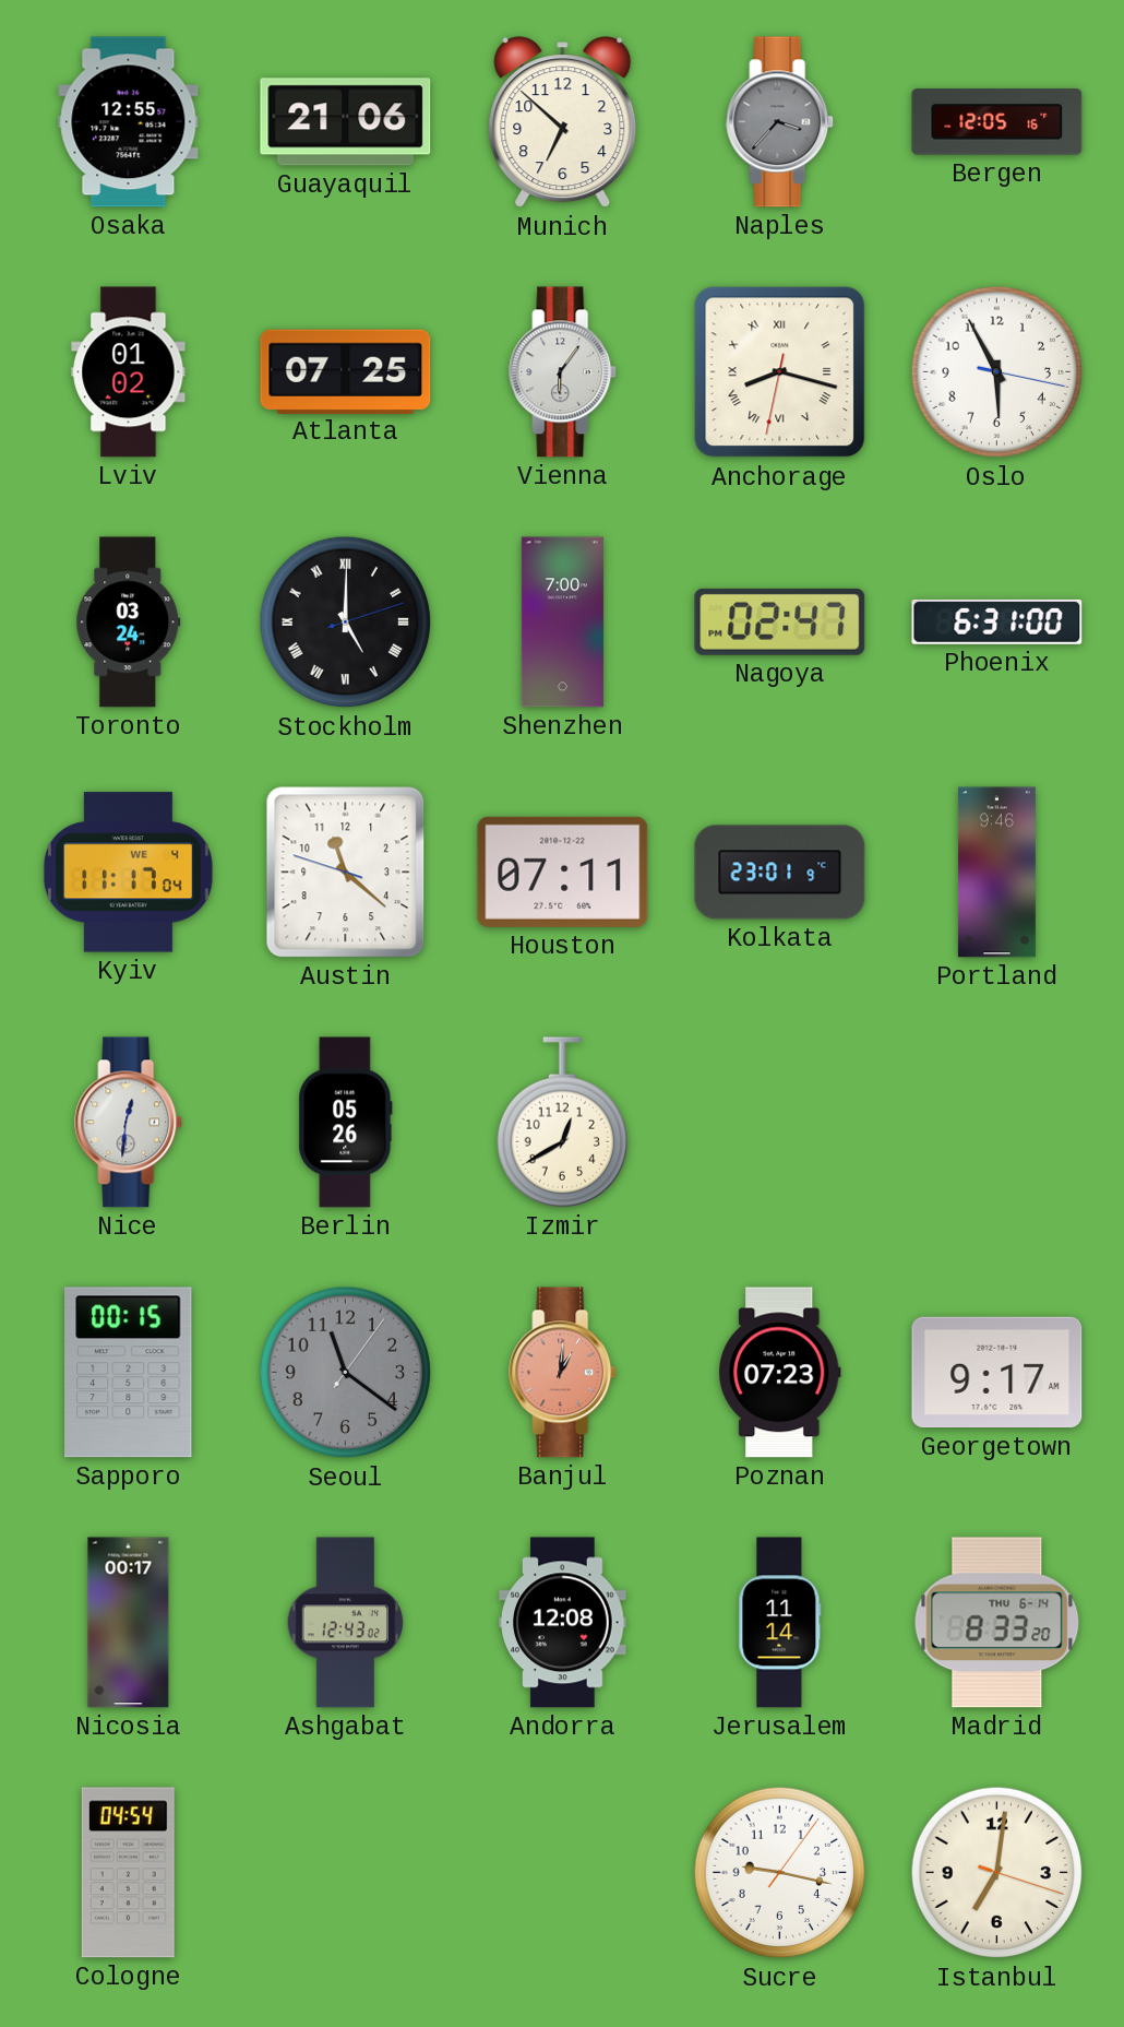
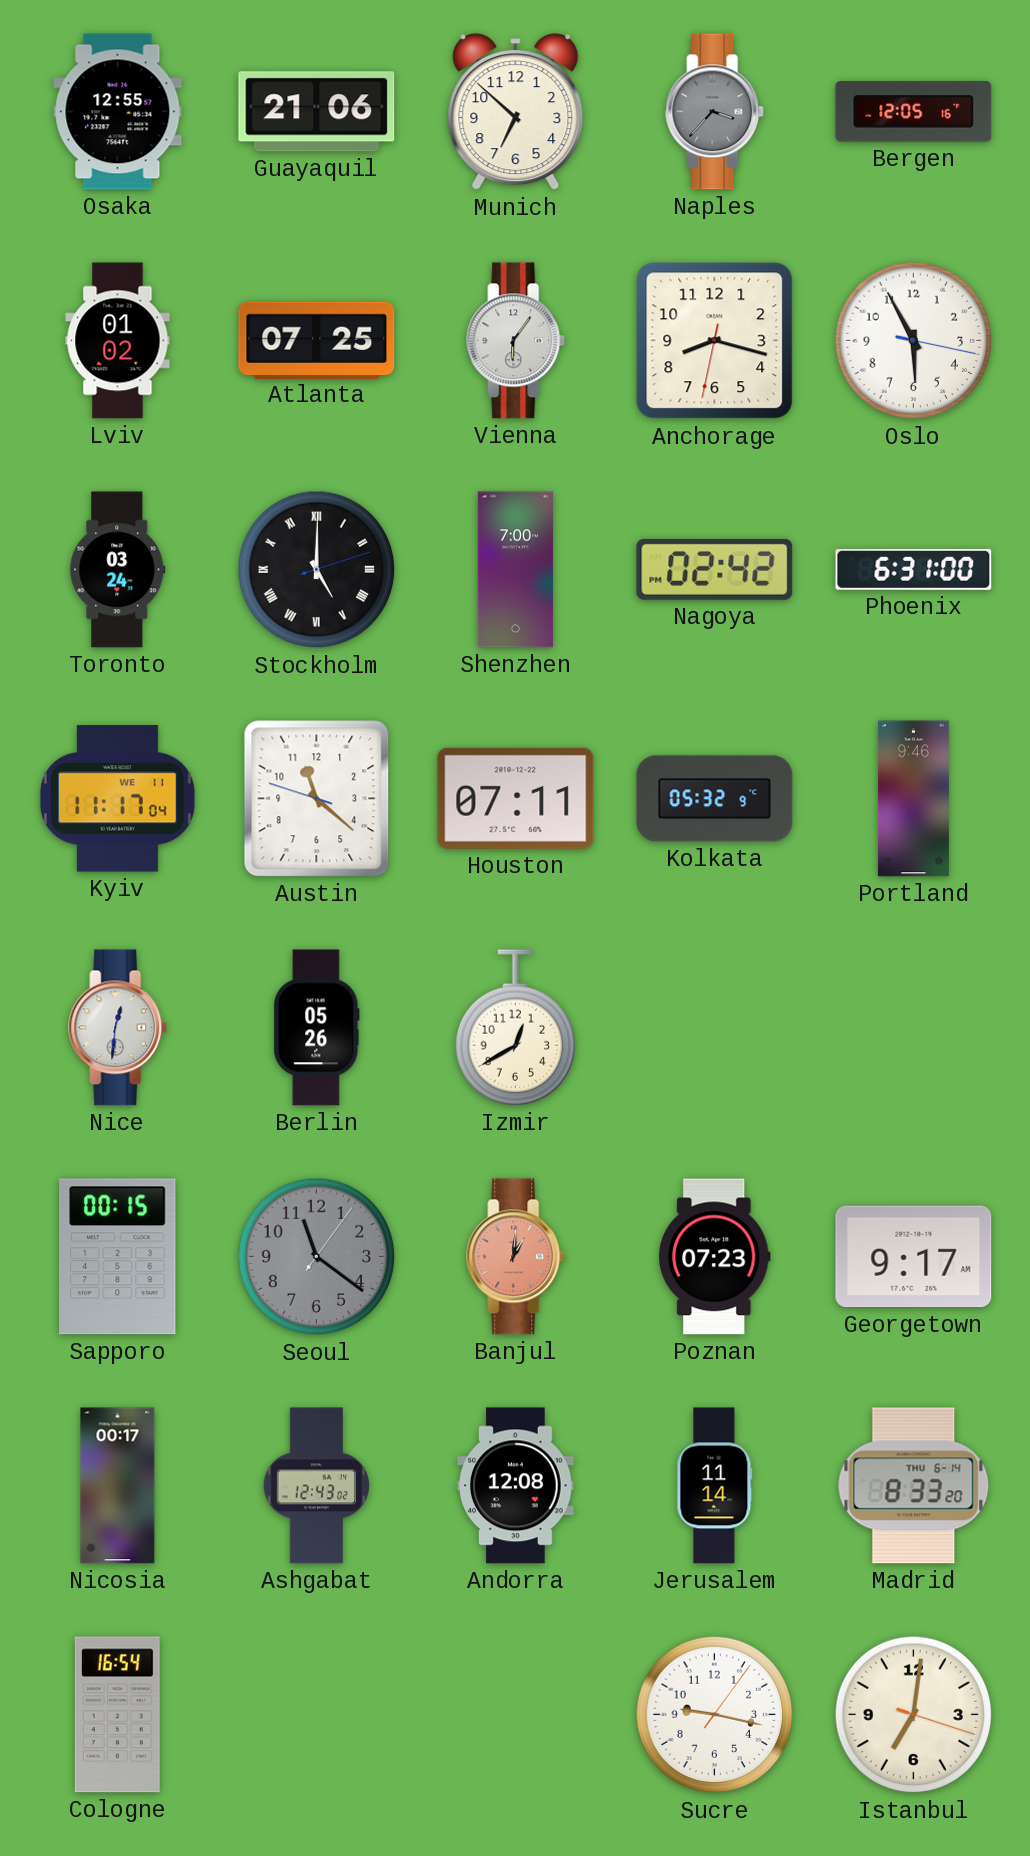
Anchorage numerals: Roman -> Arabic (715, 341)
Nagoya: 02:47 -> 02:42 (715, 569)
Kyiv date: WE 4 -> WE 11 (117, 799)
Kolkata: 23:01 -> 05:32 (715, 799)
Cologne: 04:54 -> 16:54 (117, 1715)
